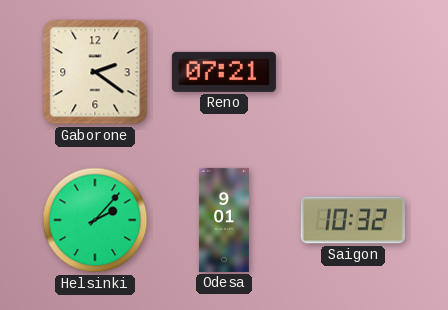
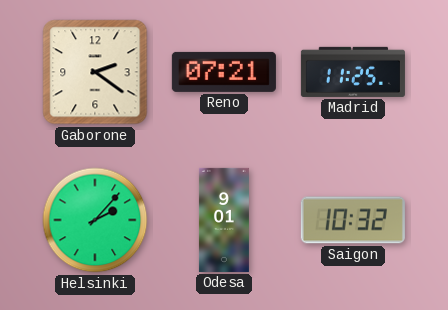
Madrid: none -> 11:25 (353, 72)
